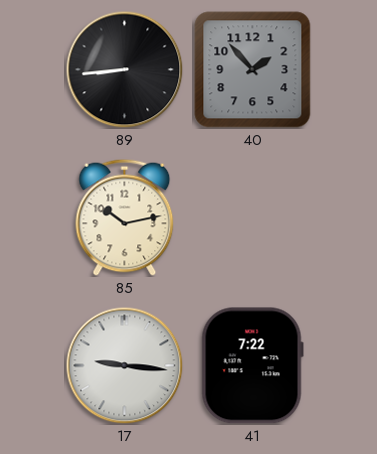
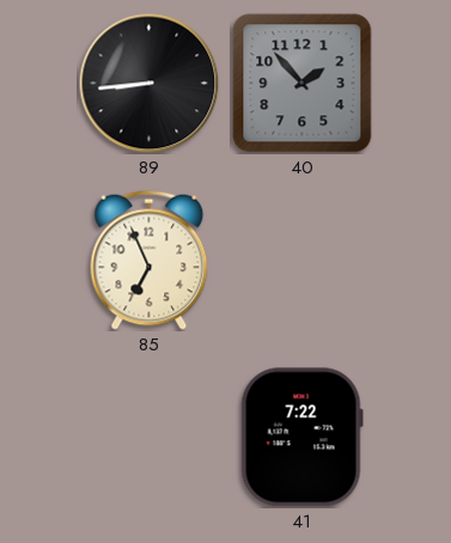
85: 10:13 -> 6:56 (150, 260)
17: 9:16 -> none (124, 365)
